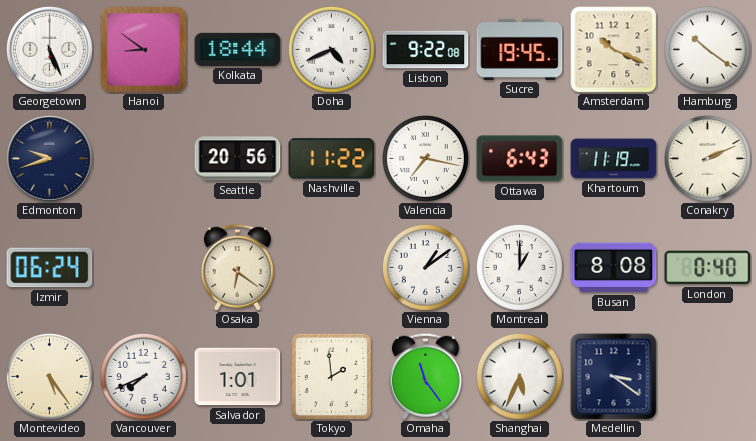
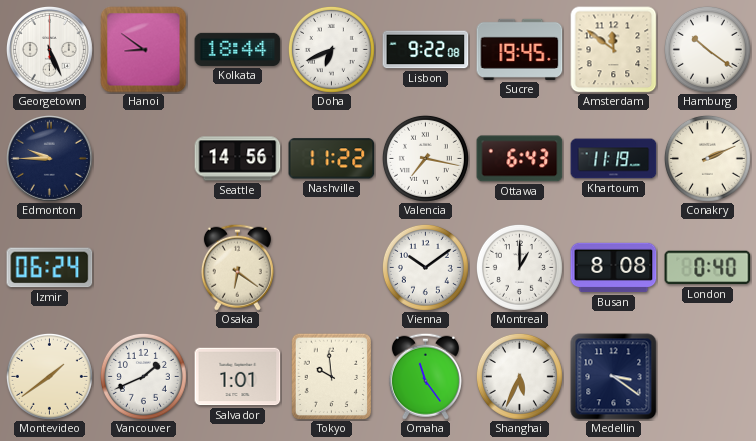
Doha: 4:41 -> 6:41 (331, 49)
Amsterdam: 10:19 -> 11:51 (614, 50)
Edmonton: 9:42 -> 9:45 (50, 159)
Seattle: 20:56 -> 14:56 (238, 159)
Vienna: 1:09 -> 10:09 (425, 267)
Montevideo: 5:24 -> 1:39 (49, 376)
Vancouver: 7:41 -> 1:41 (143, 376)
Tokyo: 1:59 -> 9:59 (332, 376)
